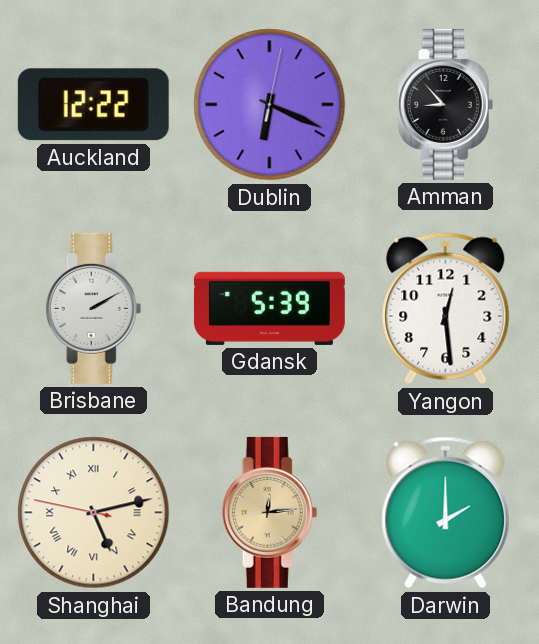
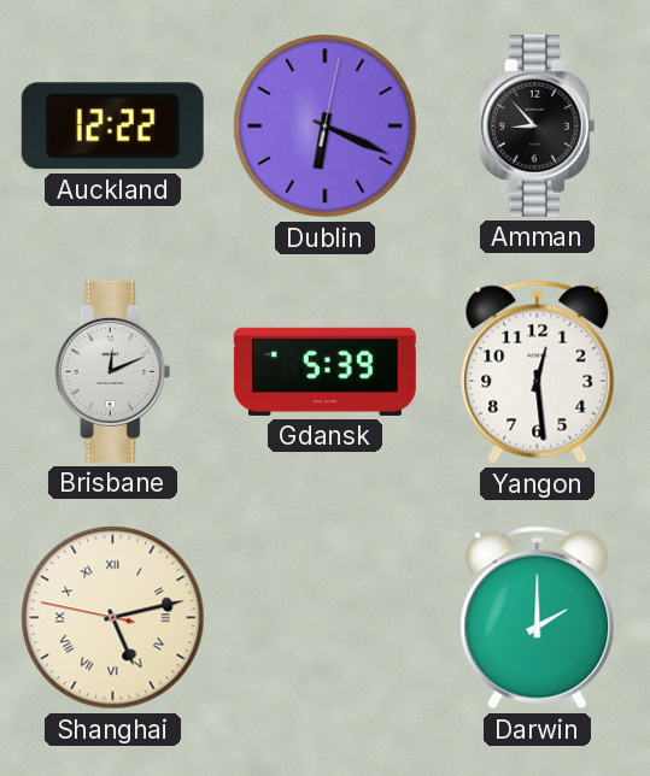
Brisbane: 2:10 -> 12:11 (113, 371)
Bandung: 12:14 -> none (270, 512)
